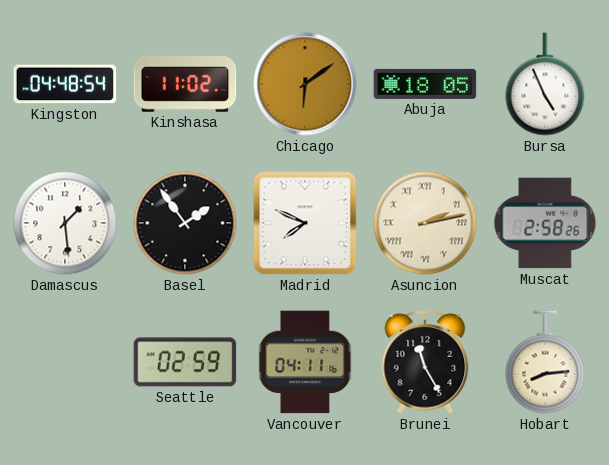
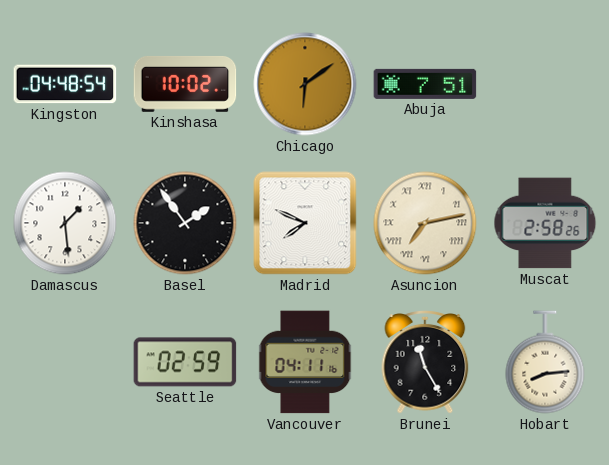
Kinshasa: 11:02 -> 10:02 (185, 84)
Abuja: 18:05 -> 7:51 (425, 84)
Bursa: 4:56 -> none (545, 84)
Asuncion: 2:13 -> 7:13 (425, 223)
